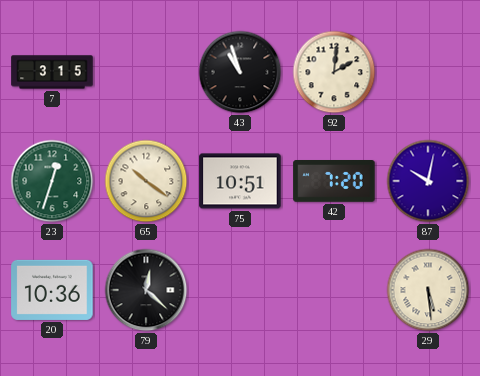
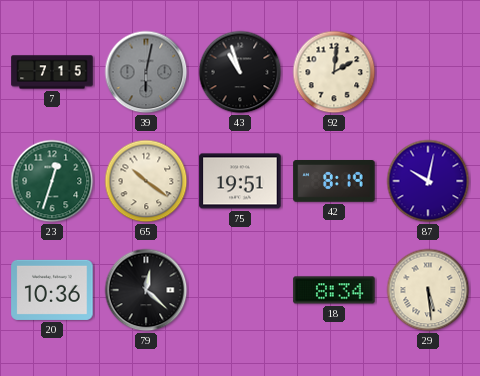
7: 3:15 -> 7:15 (52, 72)
39: none -> 6:02 (146, 72)
75: 10:51 -> 19:51 (240, 181)
42: 7:20 -> 8:19 (334, 182)
18: none -> 8:34 (334, 290)
